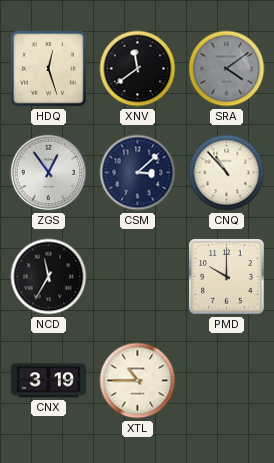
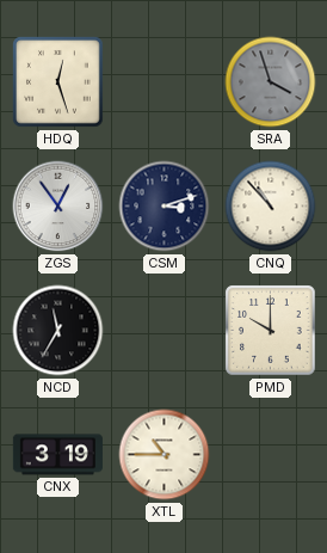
XNV: 11:39 -> none (138, 69)
SRA: 4:09 -> 3:57 (271, 82)
CSM: 3:08 -> 3:12 (165, 207)
